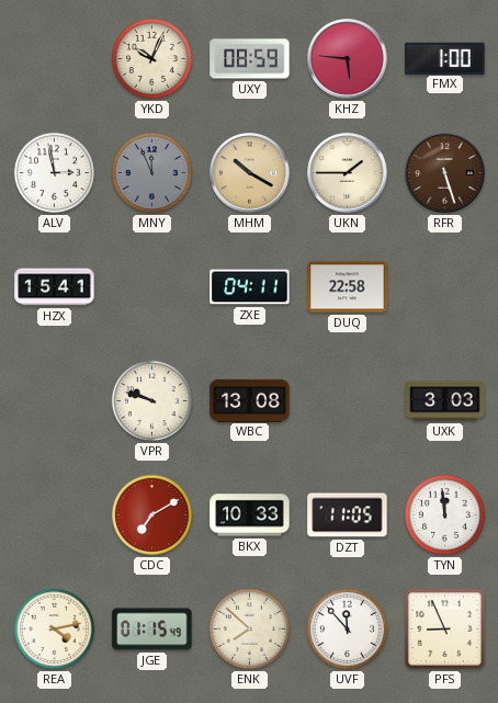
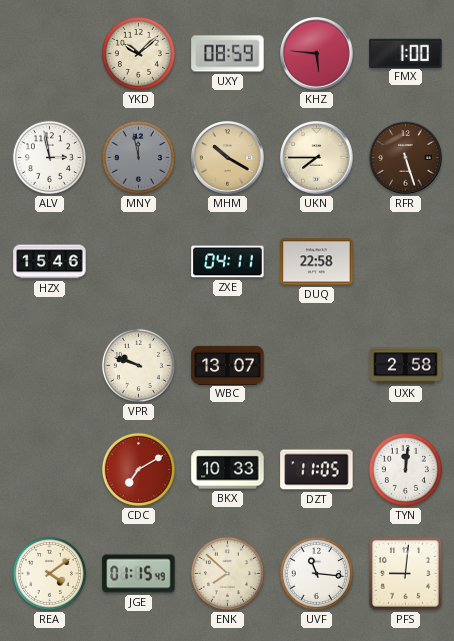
YKD: 10:04 -> 10:08 (138, 53)
MNY: 11:56 -> 11:58 (138, 157)
UKN: 1:45 -> 7:45 (317, 158)
HZX: 15:41 -> 15:46 (50, 262)
WBC: 13:08 -> 13:07 (228, 365)
UXK: 3:03 -> 2:58 (406, 366)
TYN: 11:59 -> 12:01 (405, 469)
REA: 4:13 -> 4:09 (49, 573)
UVF: 11:53 -> 11:16 (316, 573)
PFS: 8:56 -> 9:01 (406, 574)
